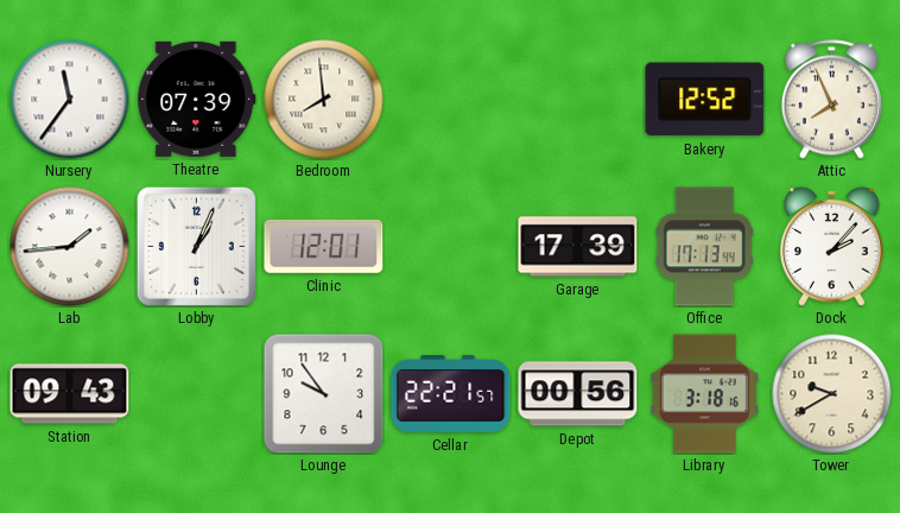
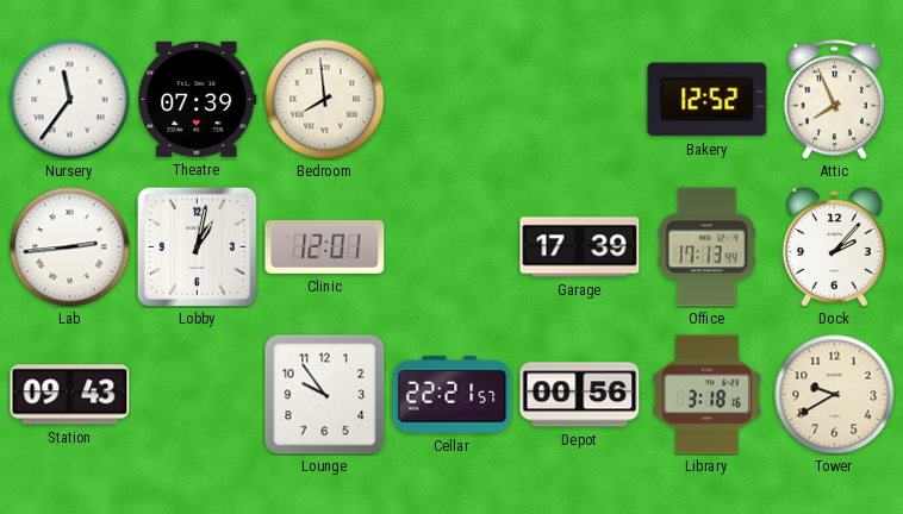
Lab: 1:44 -> 2:44 (70, 247)
Lobby: 1:04 -> 1:02 (197, 246)
